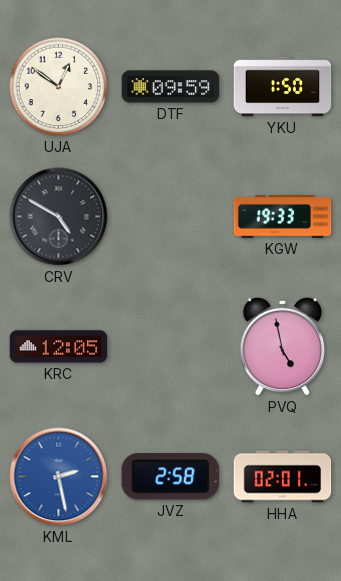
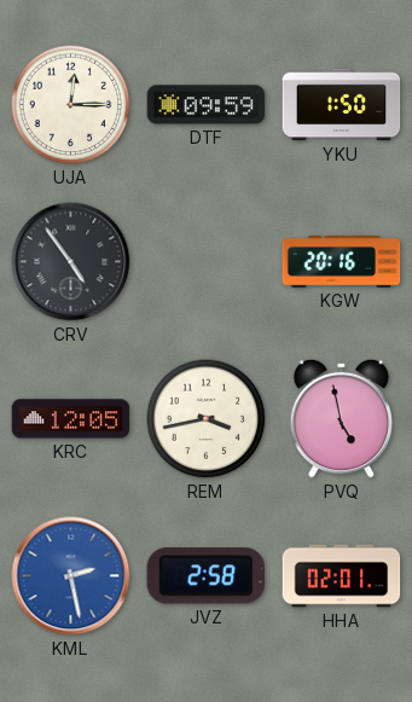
UJA: 12:51 -> 12:15 (71, 105)
CRV: 4:50 -> 4:54 (71, 262)
KGW: 19:33 -> 20:16 (342, 262)
REM: none -> 3:43 (207, 419)
